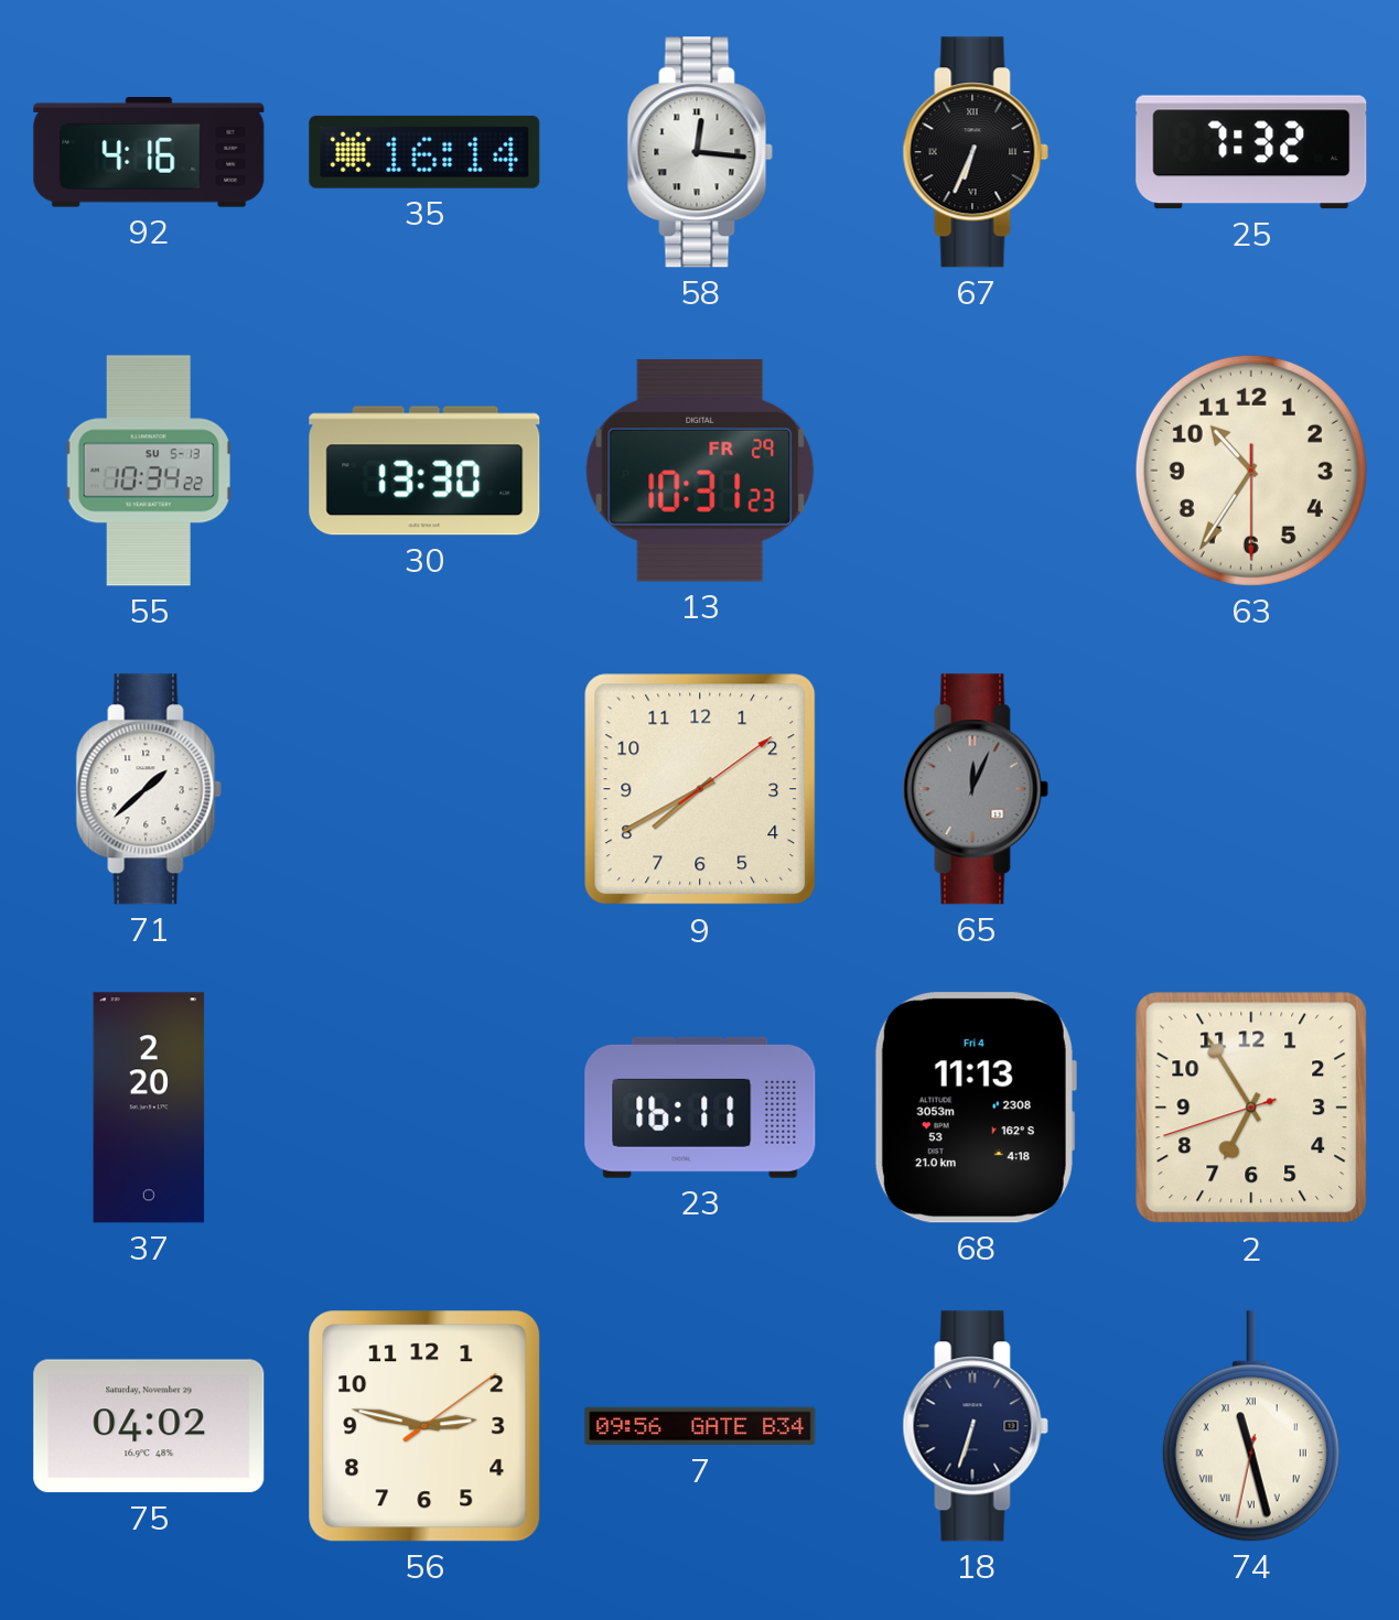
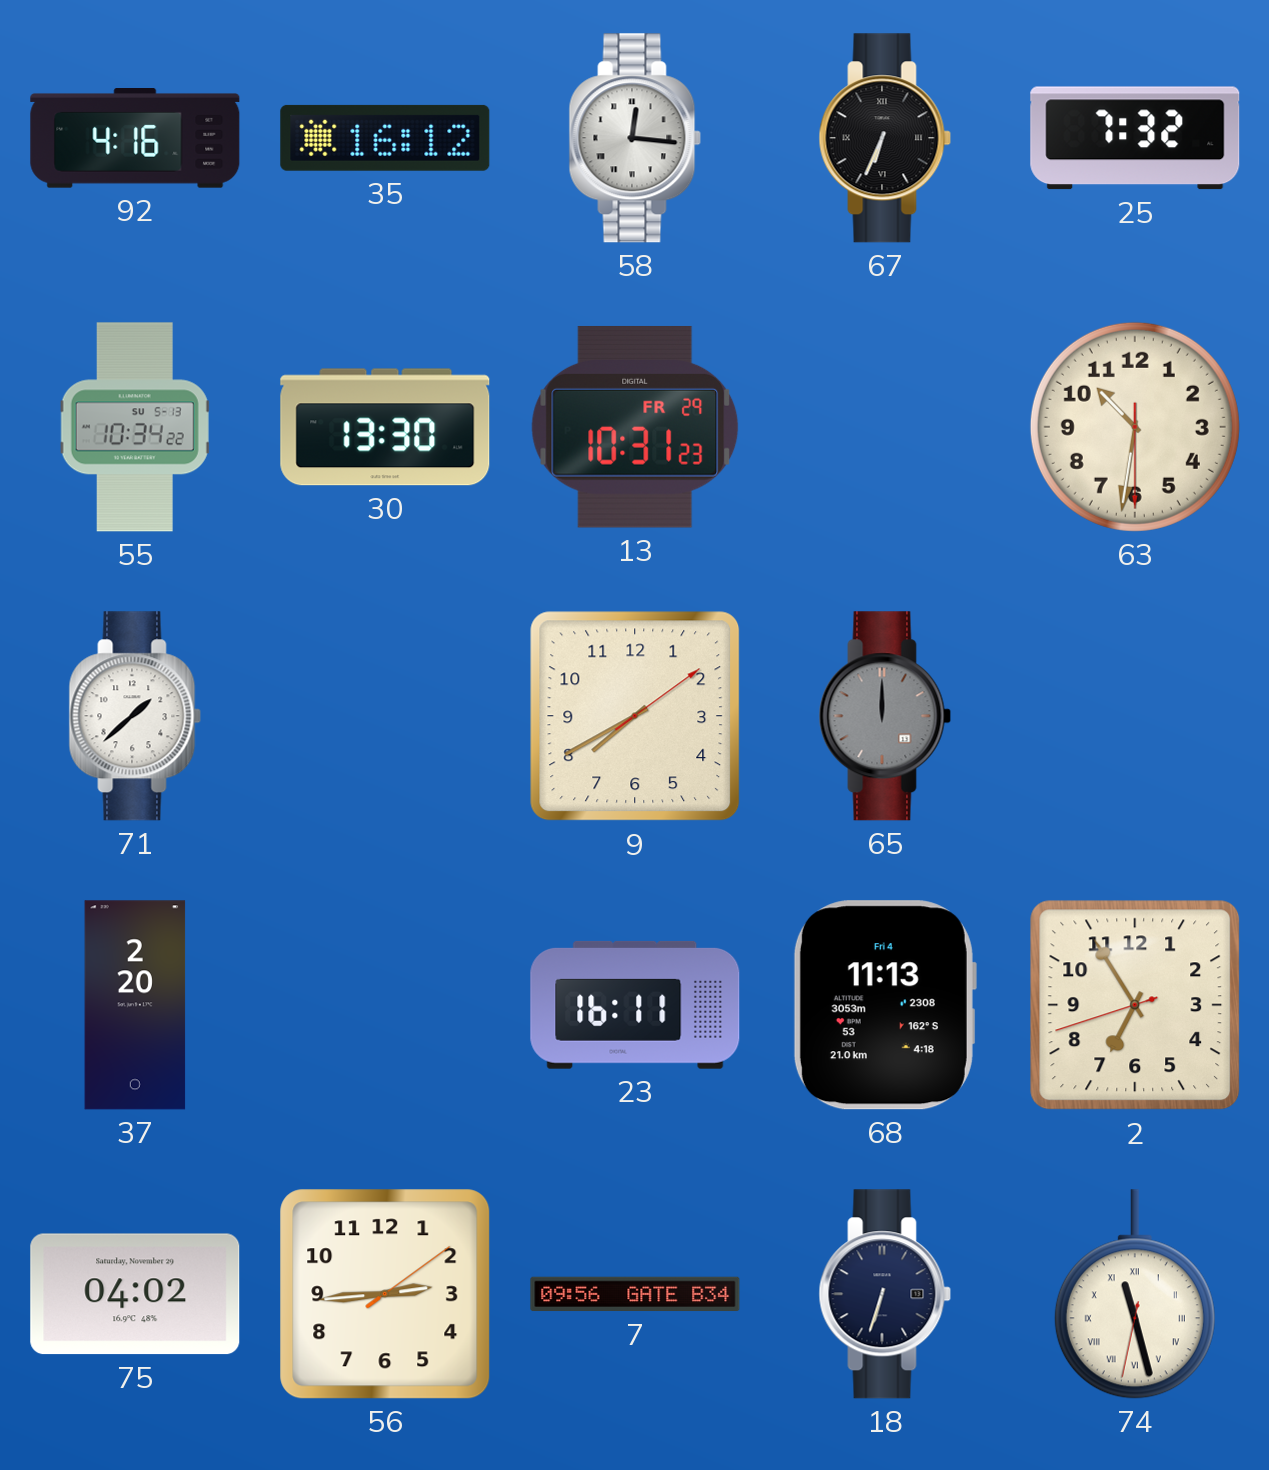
35: 16:14 -> 16:12 (385, 138)
63: 10:35 -> 10:31 (1135, 427)
65: 12:04 -> 12:00 (885, 716)
56: 2:47 -> 2:44 (385, 1294)
